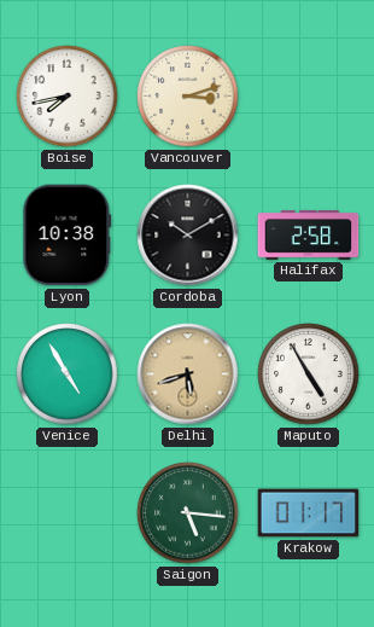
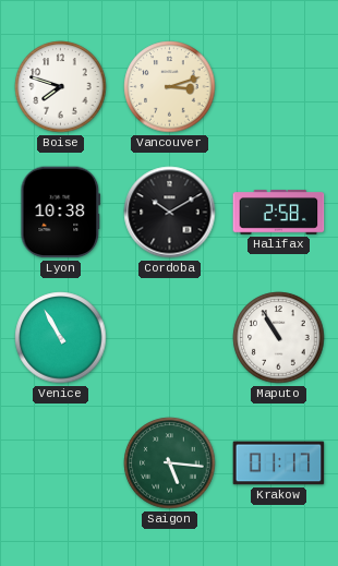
Boise: 7:43 -> 7:48 (61, 87)
Venice: 4:55 -> 10:55 (61, 338)
Delhi: 5:42 -> none (188, 375)
Maputo: 4:55 -> 10:55 (279, 338)
